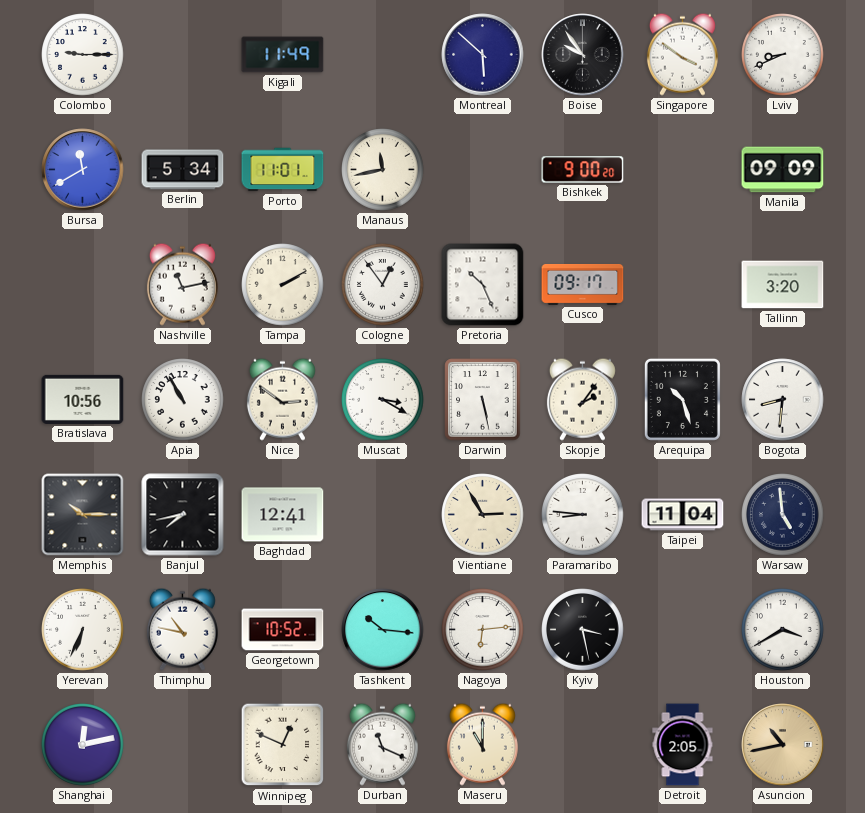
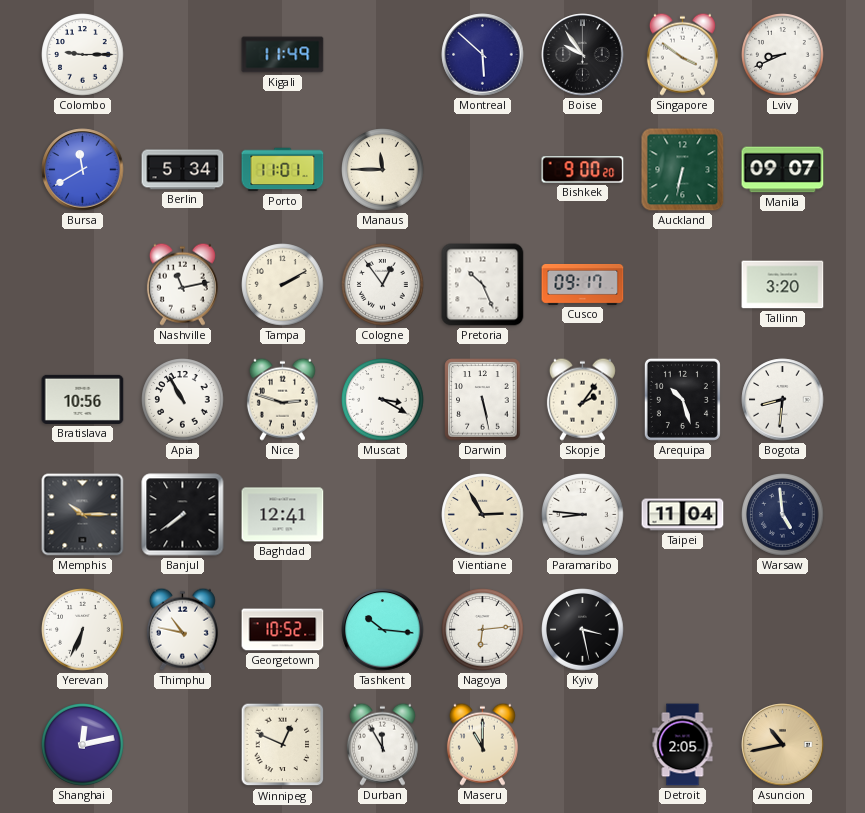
Manaus: 11:43 -> 11:45 (383, 170)
Auckland: none -> 6:32 (683, 170)
Manila: 09:09 -> 09:07 (783, 170)
Nice: 2:51 -> 2:48 (282, 399)
Banjul: 7:43 -> 7:39 (183, 515)
Houston: 3:40 -> none (783, 630)
Durban: 11:19 -> 11:55 (382, 744)
